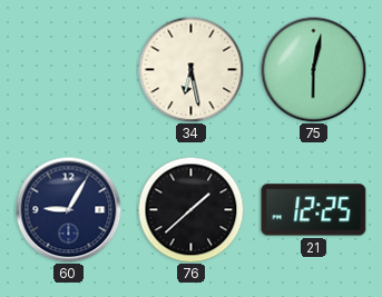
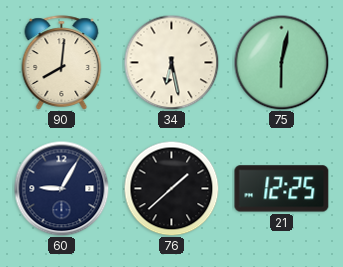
90: none -> 8:01 (62, 63)
